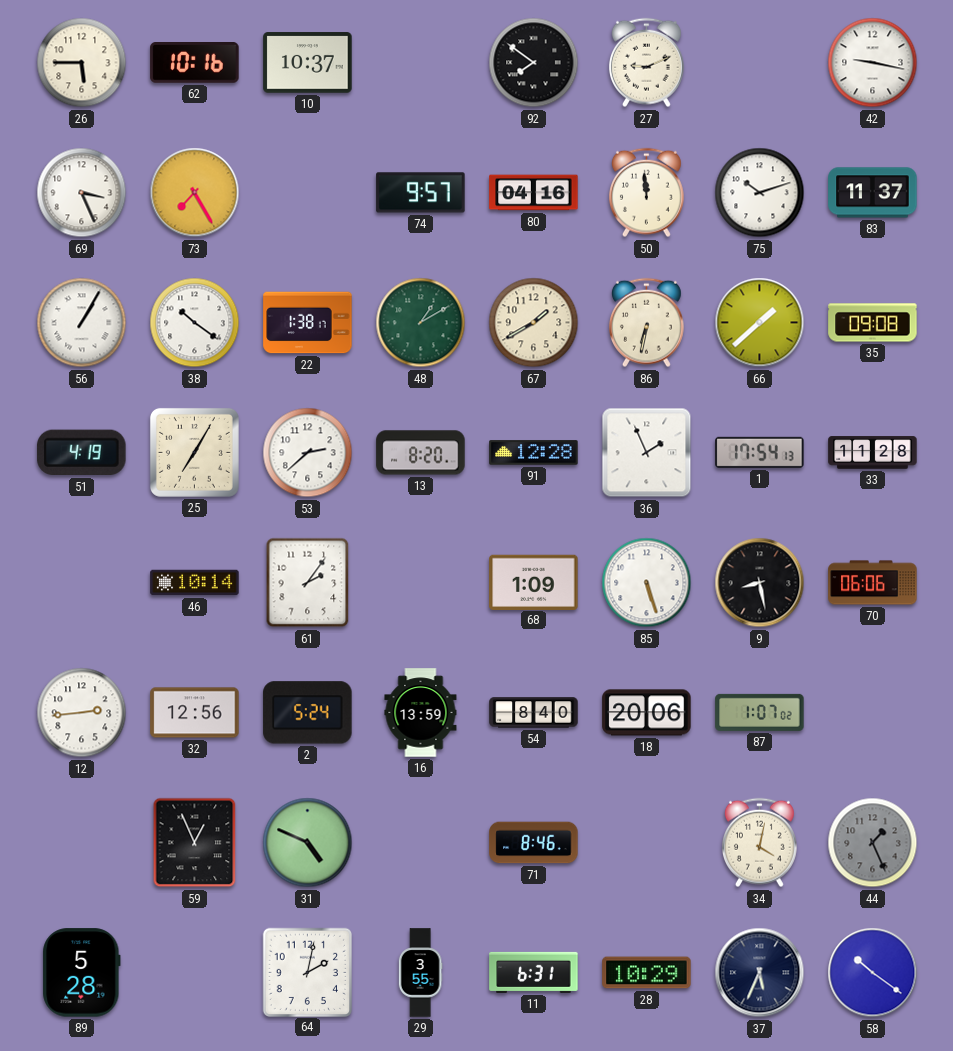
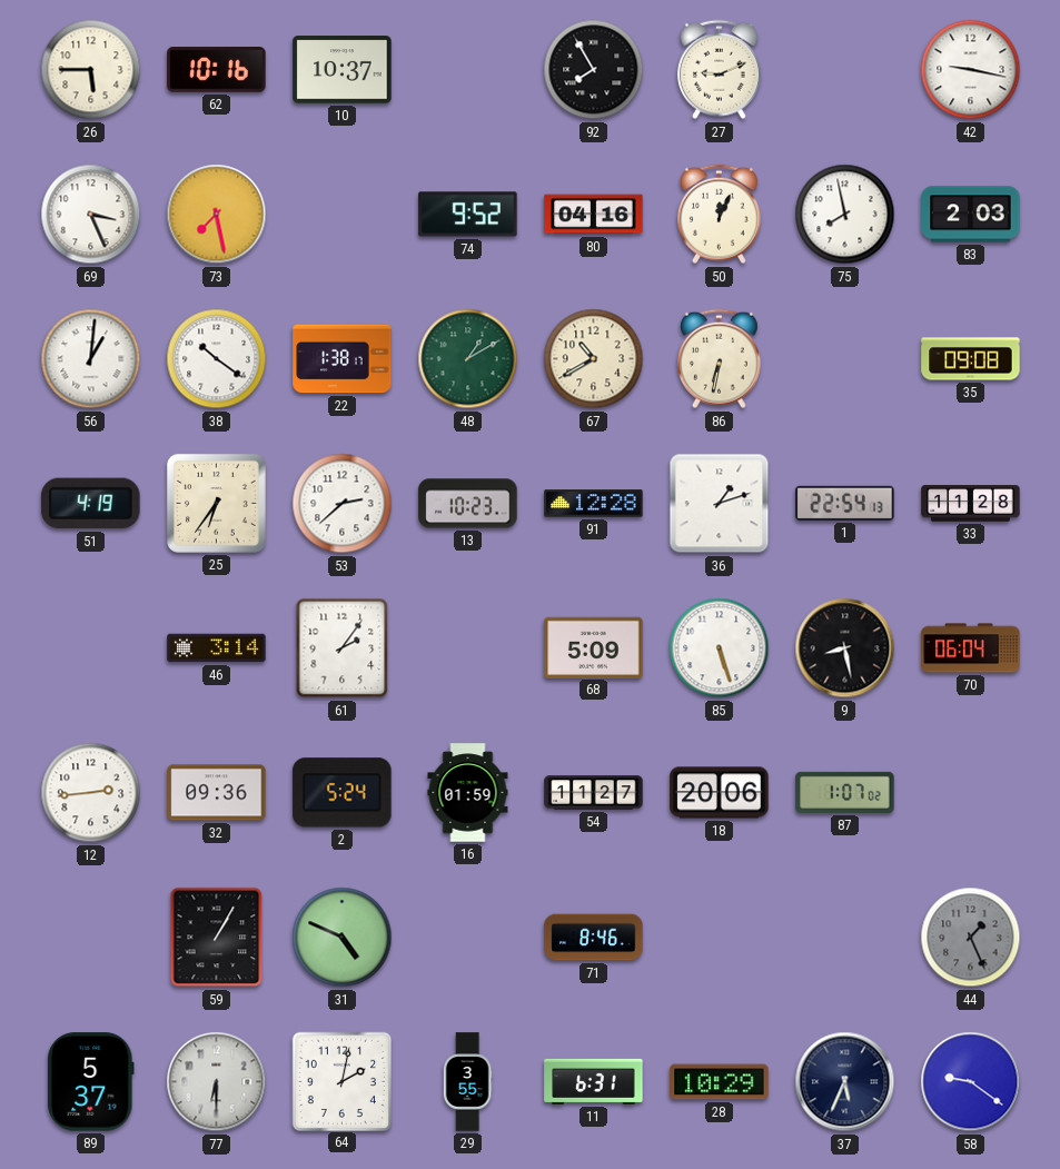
92: 7:51 -> 7:55 (594, 70)
73: 7:25 -> 7:28 (217, 215)
74: 9:57 -> 9:52 (468, 215)
50: 11:59 -> 12:04 (719, 215)
75: 10:12 -> 7:58 (845, 215)
83: 11:37 -> 2:03 (971, 215)
56: 1:05 -> 1:01 (91, 359)
67: 1:40 -> 10:40 (594, 359)
66: 1:38 -> none (760, 323)
25: 7:05 -> 6:36 (216, 503)
13: 8:20 -> 10:23 (468, 504)
36: 1:56 -> 1:12 (720, 504)
1: 17:54 -> 22:54 (845, 503)
46: 10:14 -> 3:14 (217, 648)
68: 1:09 -> 5:09 (594, 647)
70: 06:06 -> 06:04 (971, 648)
32: 12:56 -> 09:36 (217, 793)
16: 13:59 -> 01:59 (468, 793)
54: 8:40 -> 11:27 (594, 793)
59: 12:56 -> 1:05 (217, 938)
34: 4:02 -> none (759, 843)
89: 5:28 -> 5:37 (91, 1082)
77: none -> 6:30 (217, 1082)
58: 10:21 -> 9:21 (971, 1082)
